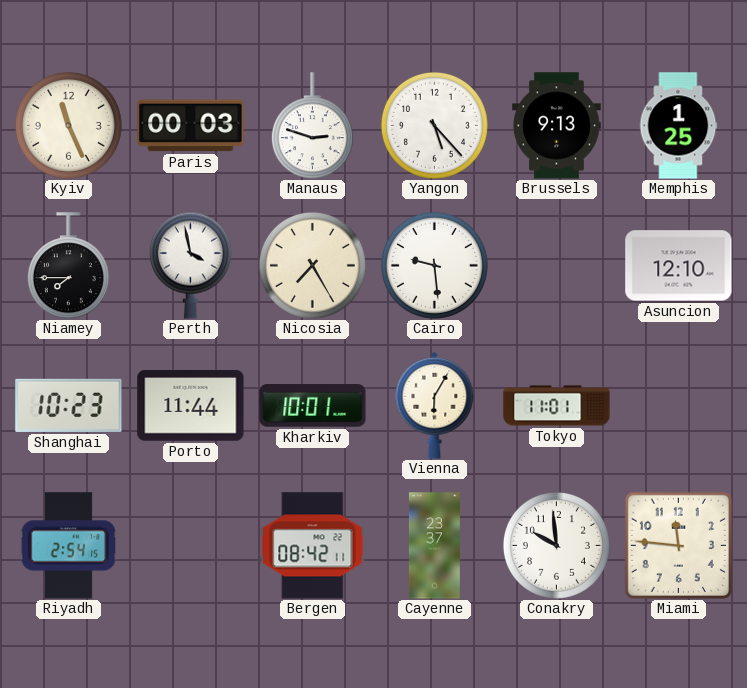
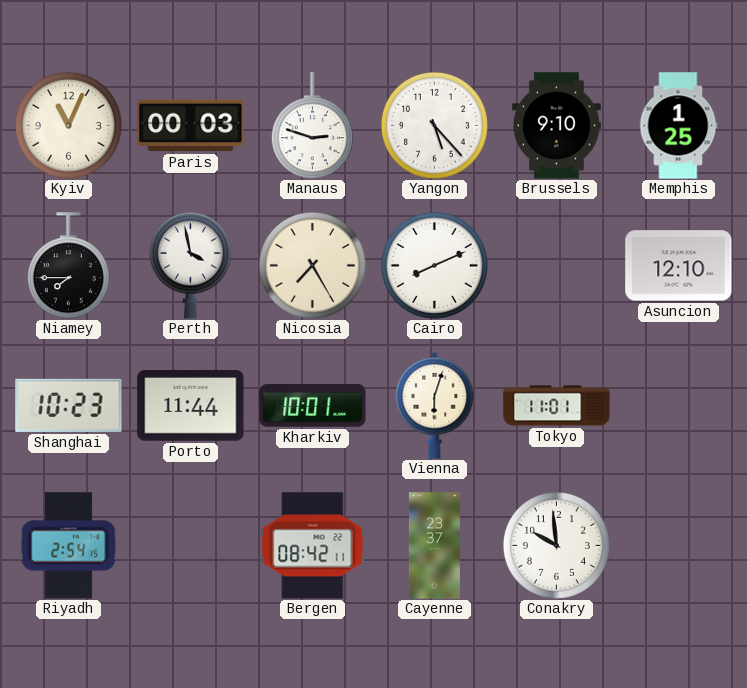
Kyiv: 11:26 -> 11:04 (68, 125)
Brussels: 9:13 -> 9:10 (557, 126)
Cairo: 9:29 -> 8:11 (434, 265)
Vienna: 6:05 -> 6:03 (435, 405)
Miami: 11:46 -> none (678, 545)
